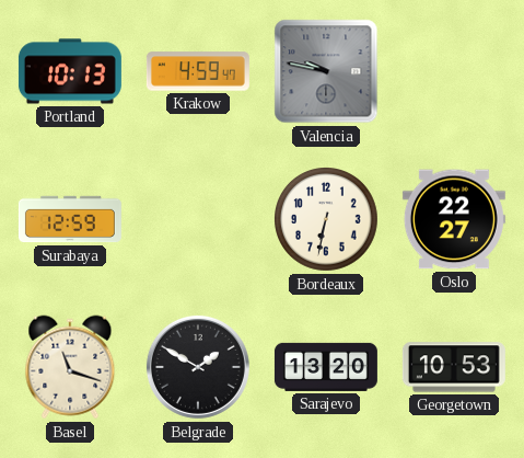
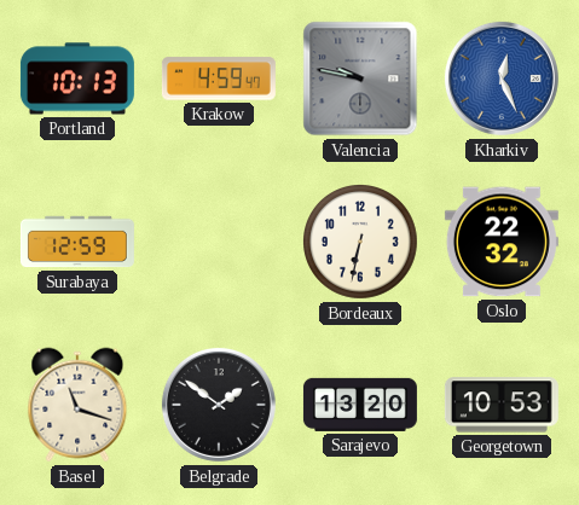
Kharkiv: none -> 12:26 (502, 79)
Oslo: 22:27 -> 22:32 (502, 242)
Belgrade: 1:50 -> 1:51 (219, 405)
